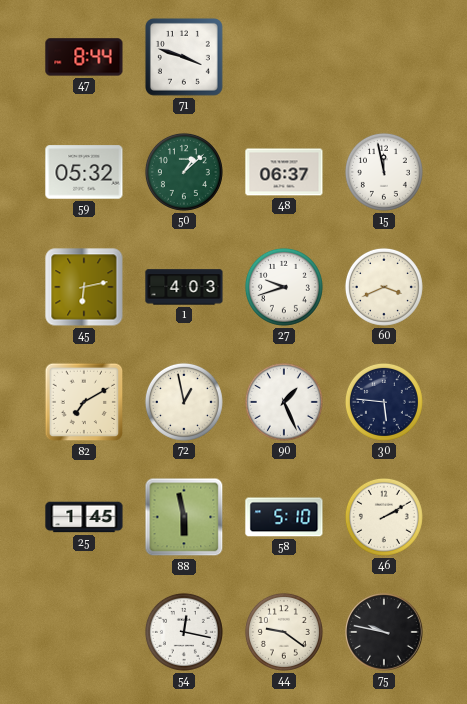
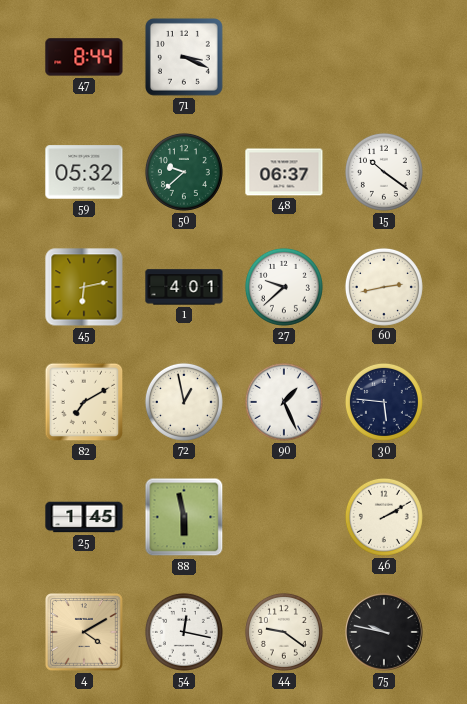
71: 3:48 -> 3:19 (184, 57)
50: 1:08 -> 9:38 (184, 172)
15: 11:58 -> 10:21 (384, 172)
1: 4:03 -> 4:01 (184, 287)
27: 9:42 -> 9:38 (284, 287)
60: 3:41 -> 2:43 (384, 287)
58: 5:10 -> none (284, 517)
4: none -> 4:10 (84, 632)
